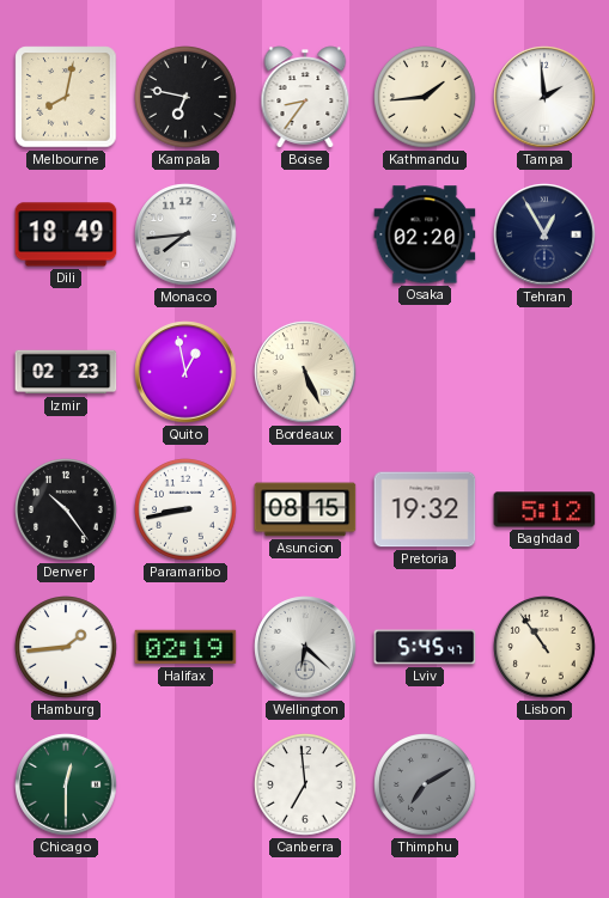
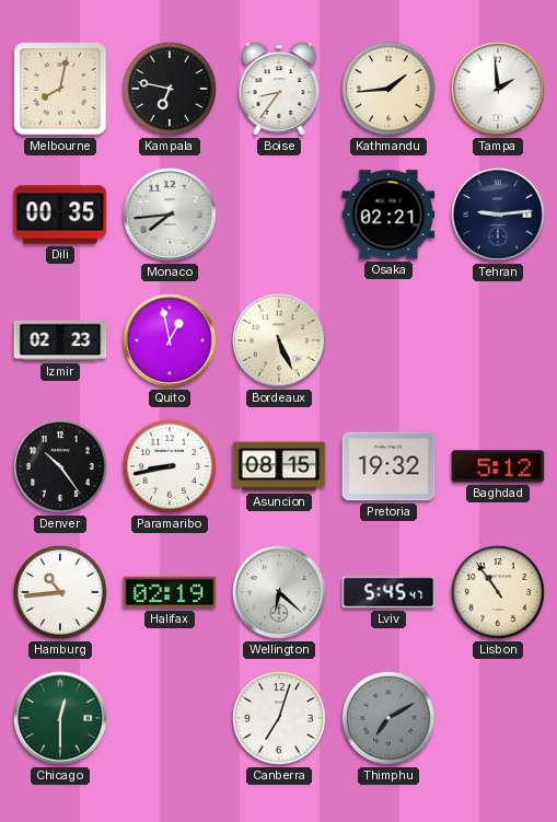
Dili: 18:49 -> 00:35 (60, 215)
Osaka: 02:20 -> 02:21 (388, 215)
Tehran: 12:55 -> 9:14 (498, 215)
Hamburg: 1:44 -> 10:44 (61, 593)
Canberra: 6:59 -> 7:03 (280, 719)
